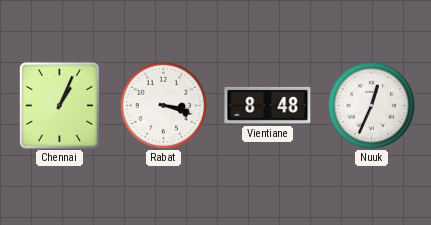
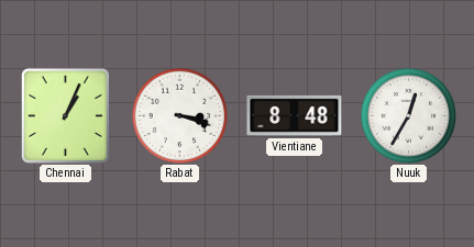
Nuuk: 12:34 -> 12:35 (408, 115)
